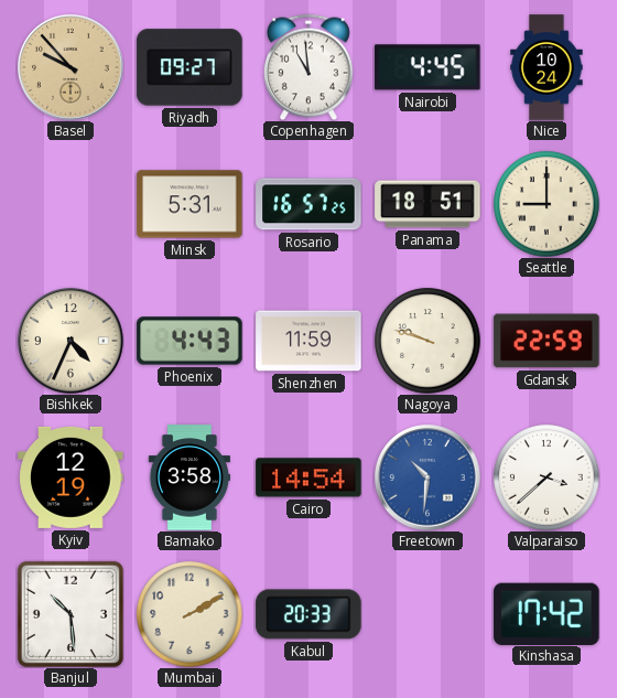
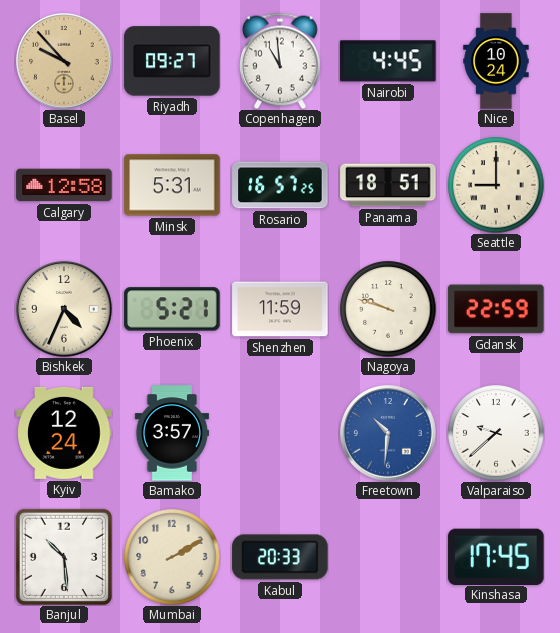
Calgary: none -> 12:58 (64, 185)
Phoenix: 4:43 -> 5:21 (172, 309)
Kyiv: 12:19 -> 12:24 (64, 433)
Bamako: 3:58 -> 3:57 (172, 433)
Cairo: 14:54 -> none (308, 477)
Valparaiso: 3:38 -> 9:38 (496, 433)
Kinshasa: 17:42 -> 17:45 (496, 556)
